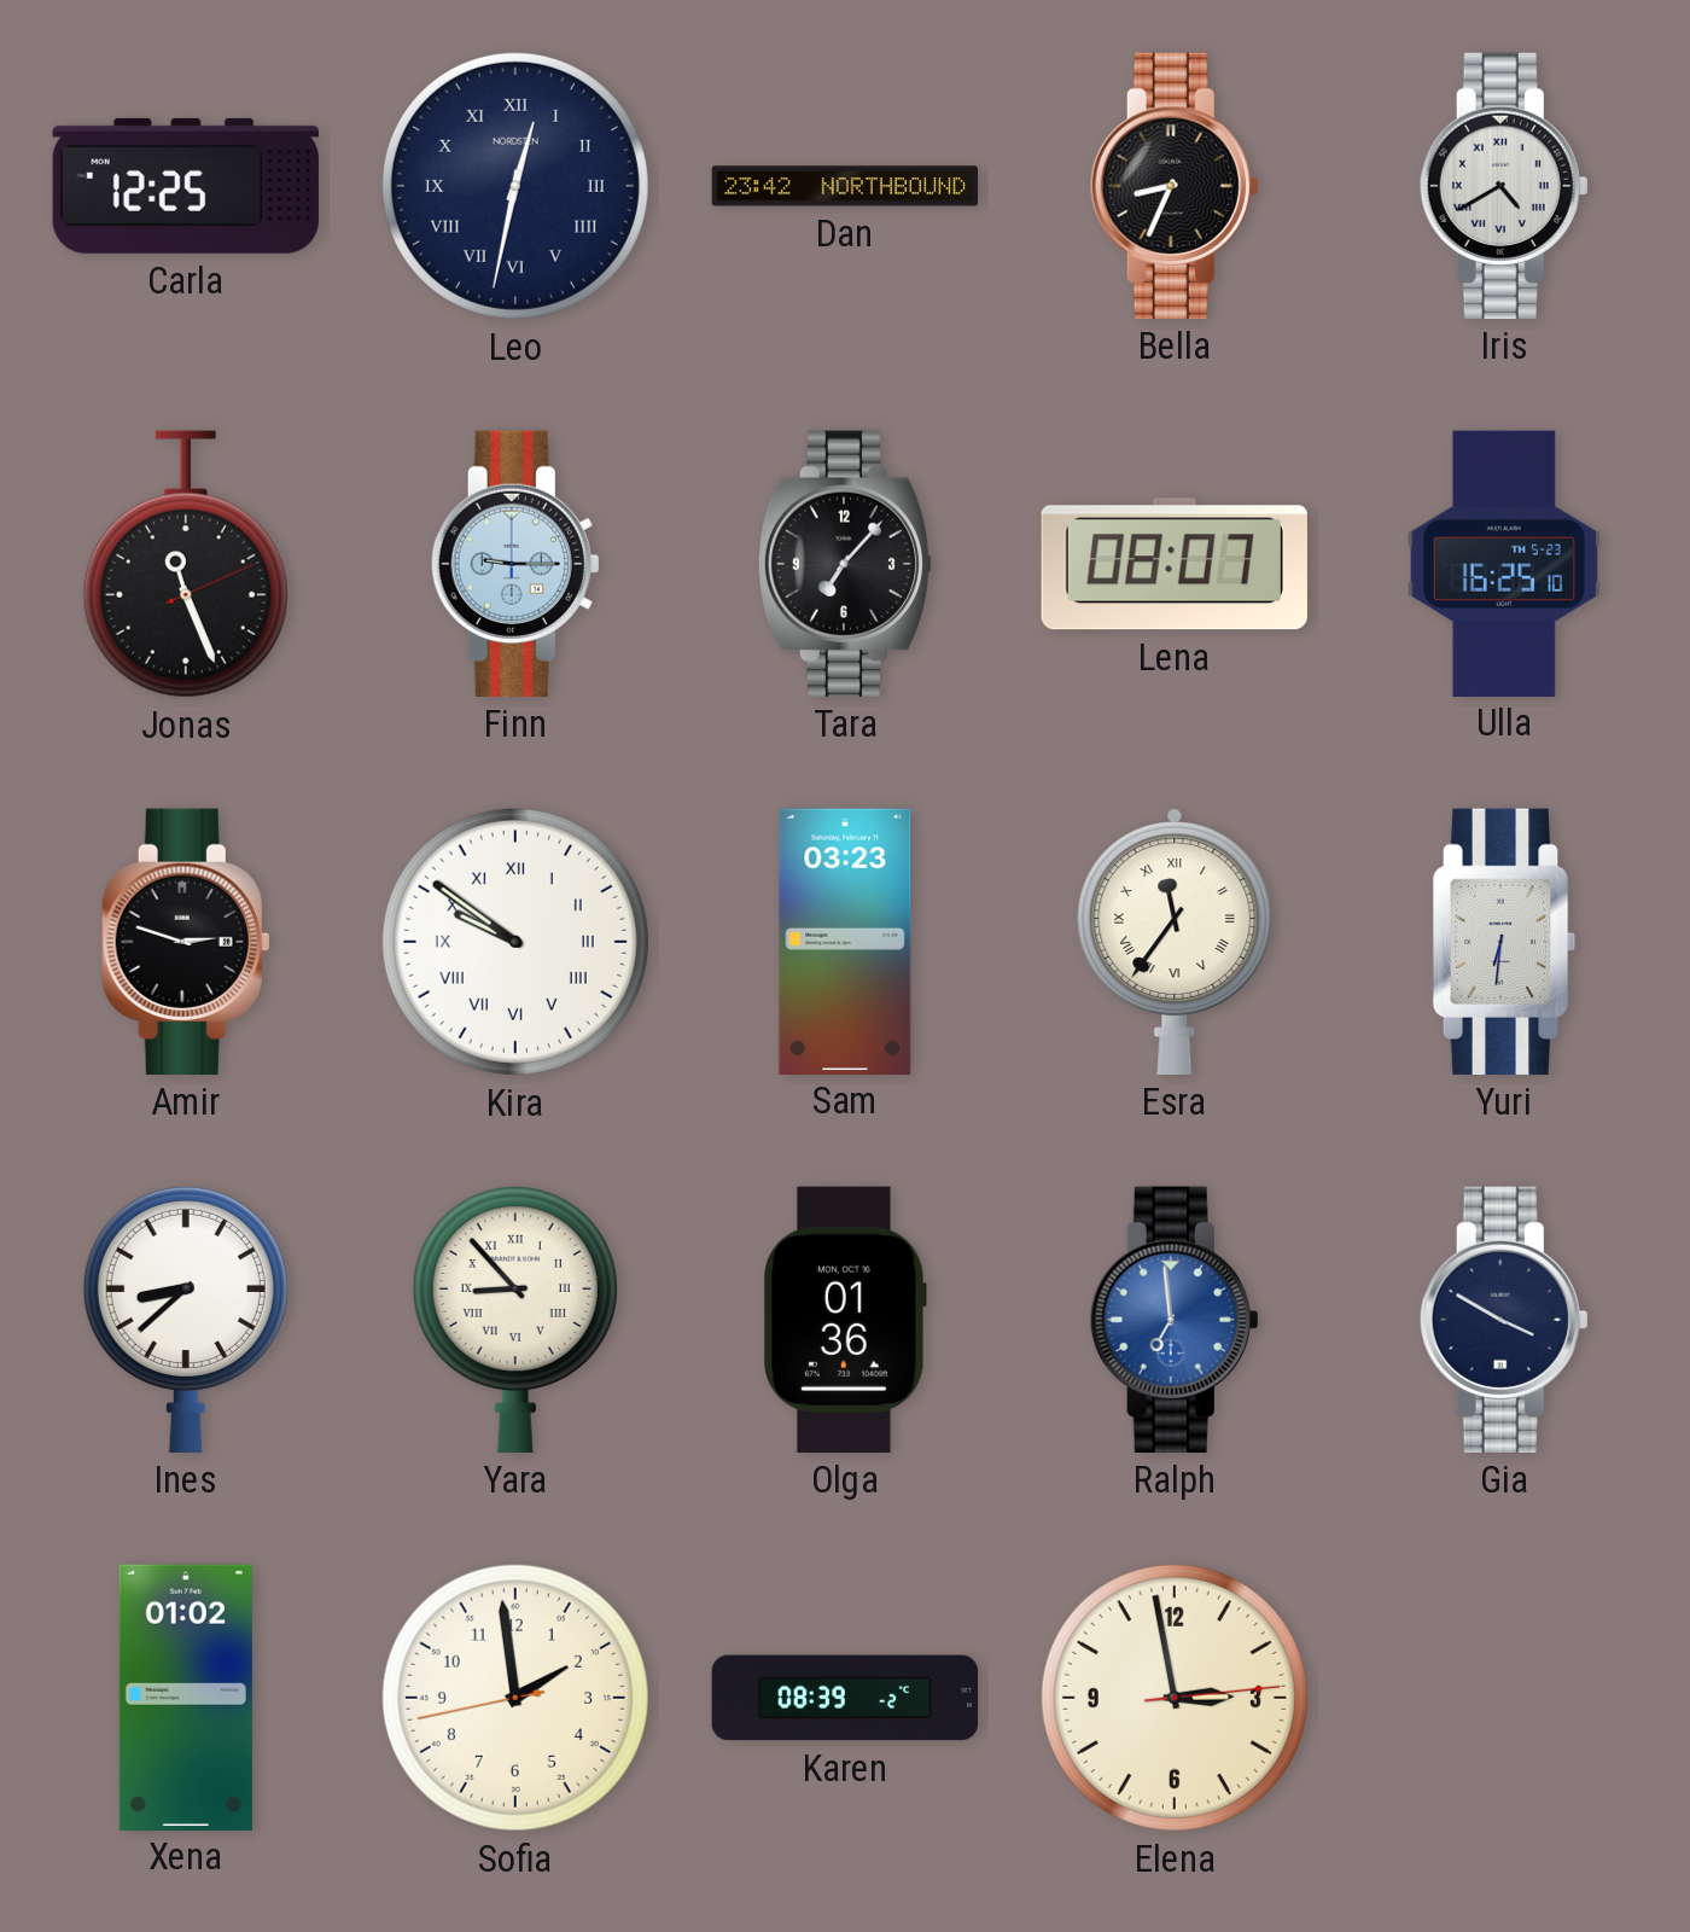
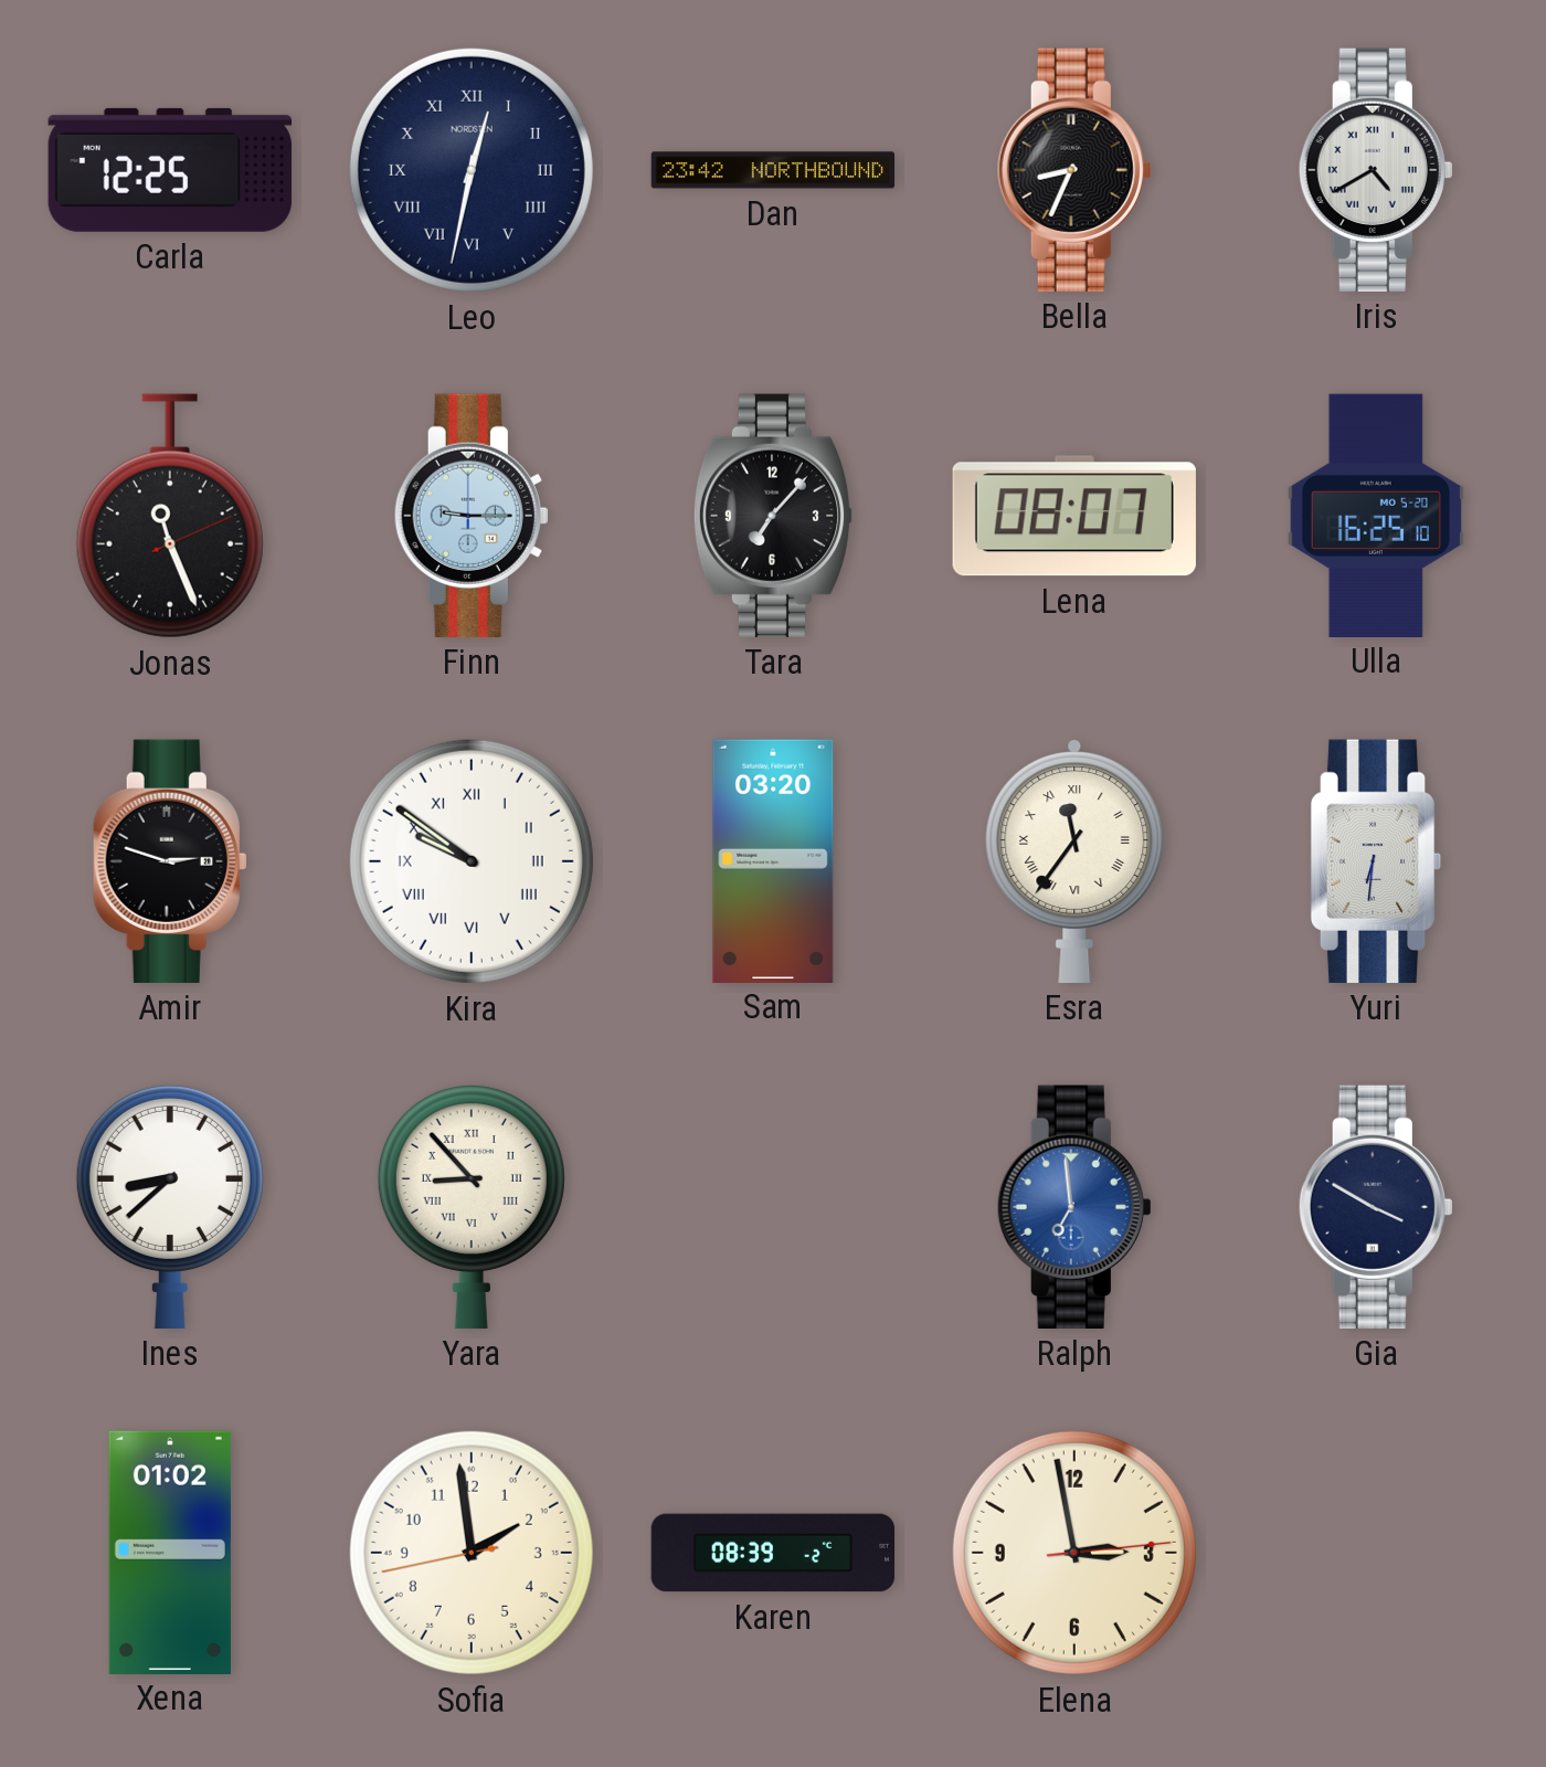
Ulla date: TH 5-23 -> MO 5-20 (1376, 515)
Sam: 03:23 -> 03:20 (773, 860)
Olga: 01:36 -> none (845, 1320)
